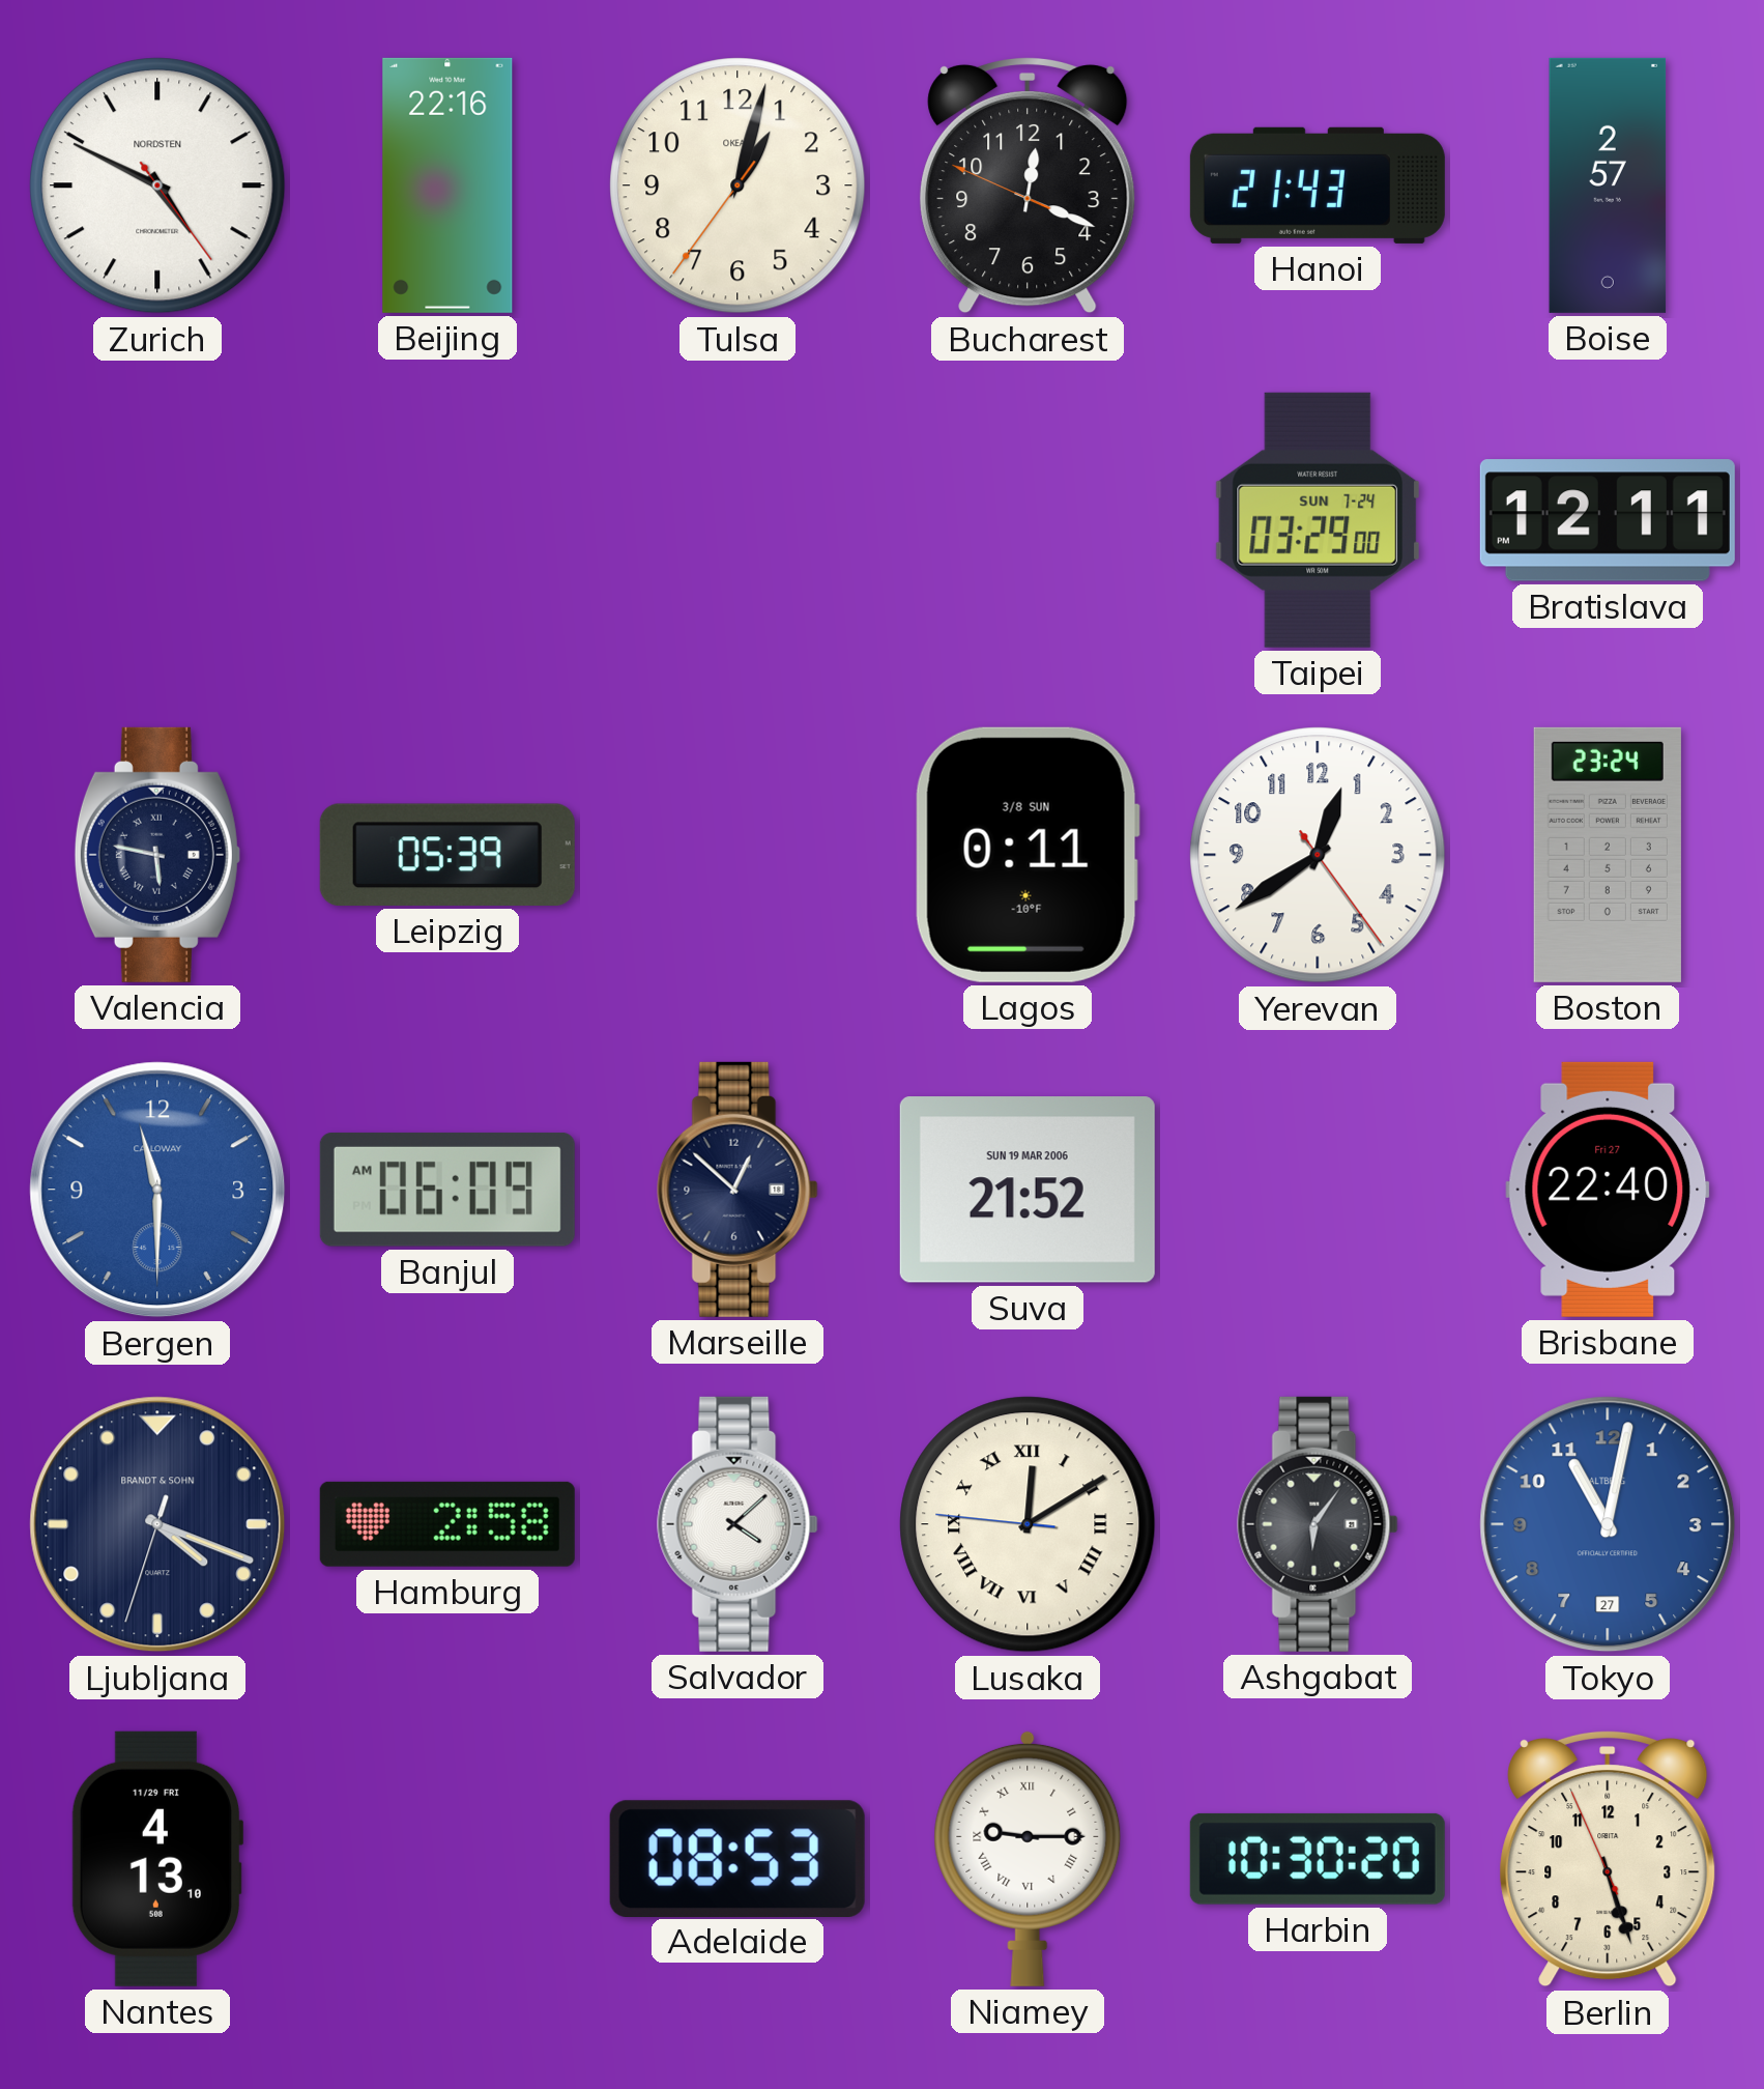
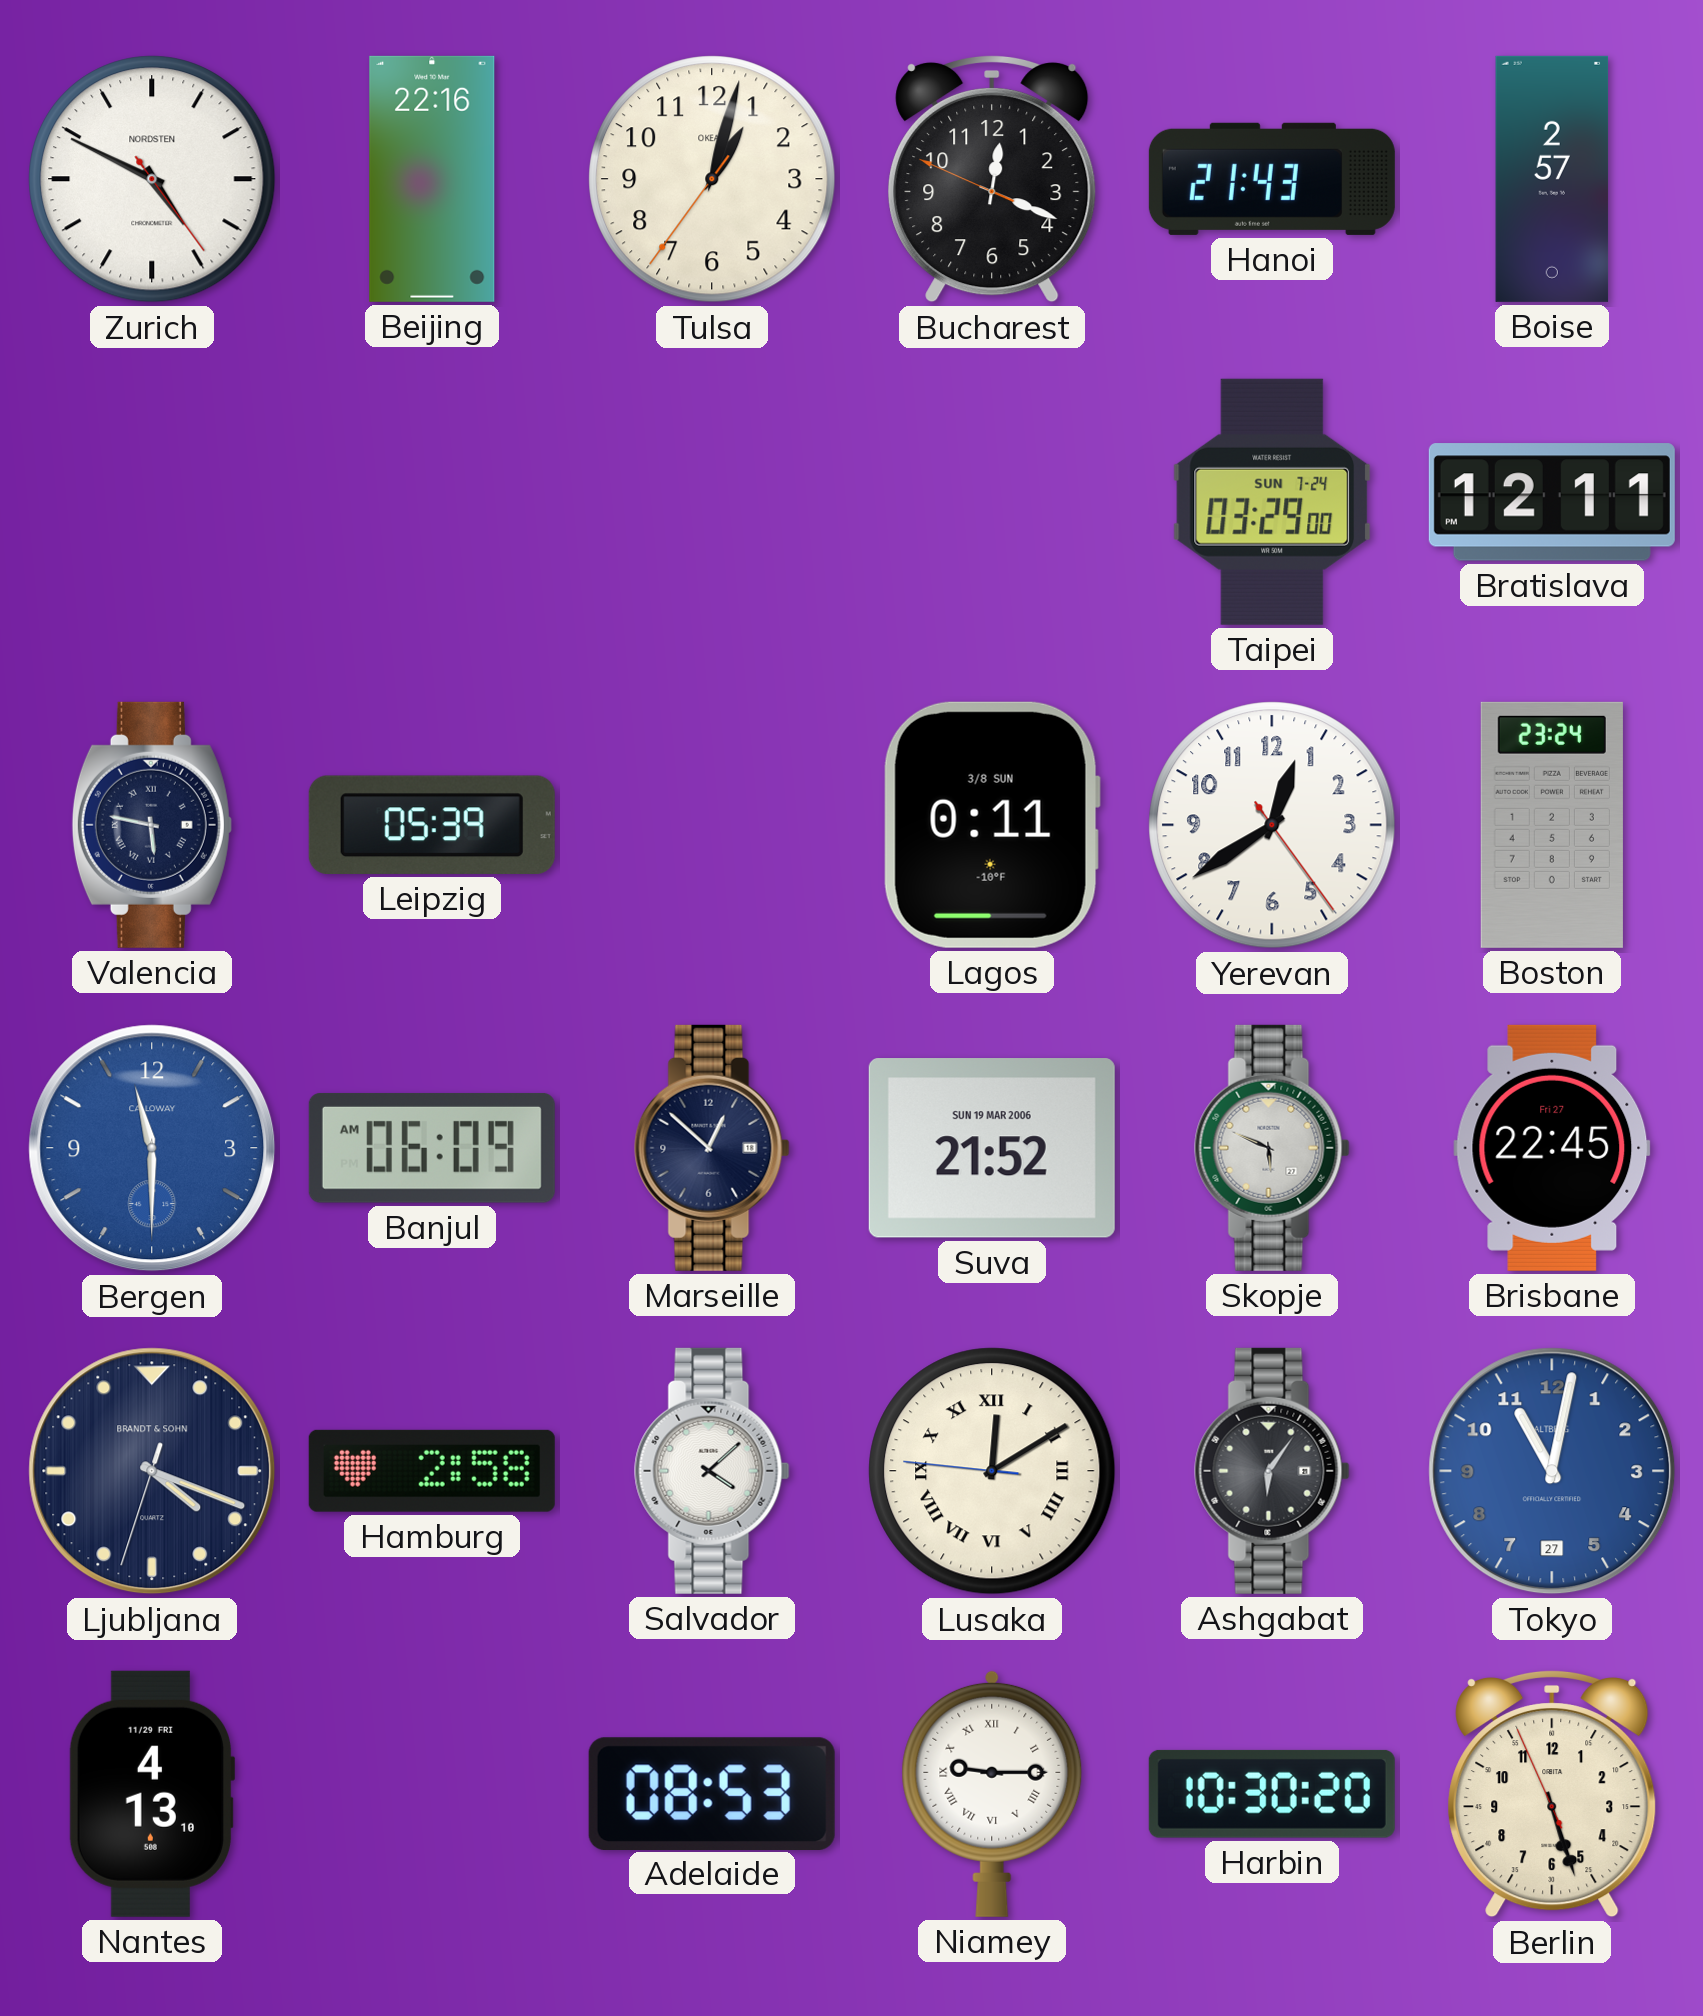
Skopje: none -> 5:49 (1272, 1148)
Brisbane: 22:40 -> 22:45 (1552, 1148)
